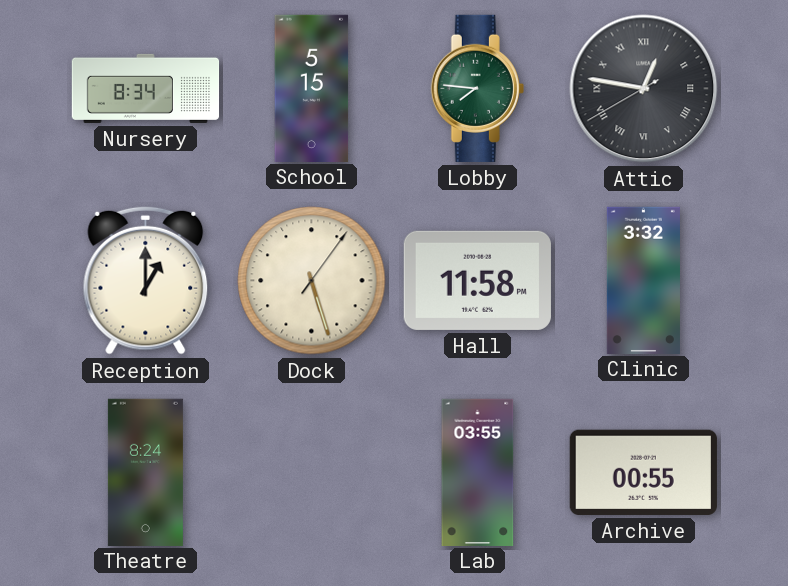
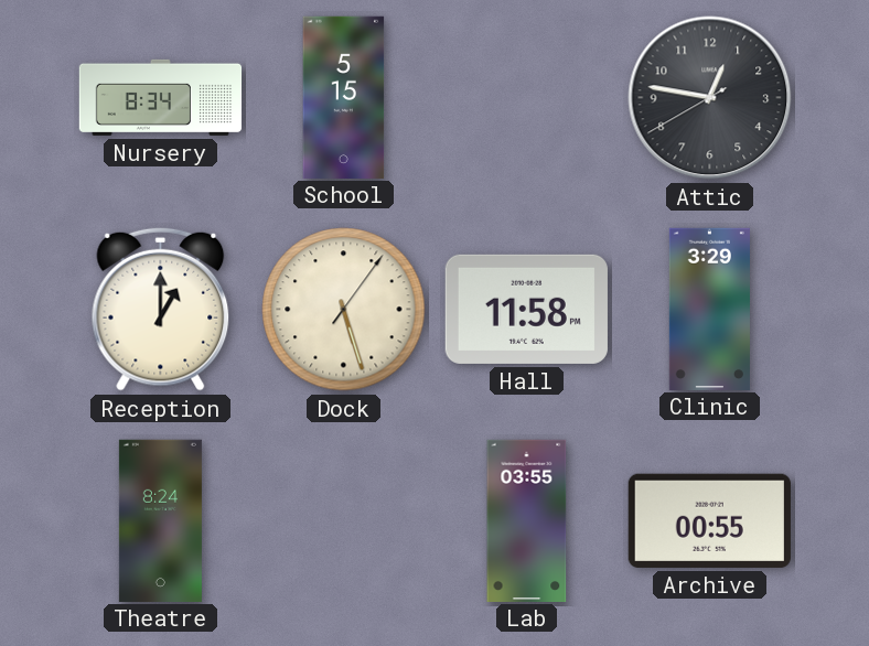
Lobby: 7:46 -> none (477, 88)
Attic numerals: Roman -> Arabic (710, 98)
Clinic: 3:32 -> 3:29 (709, 309)
